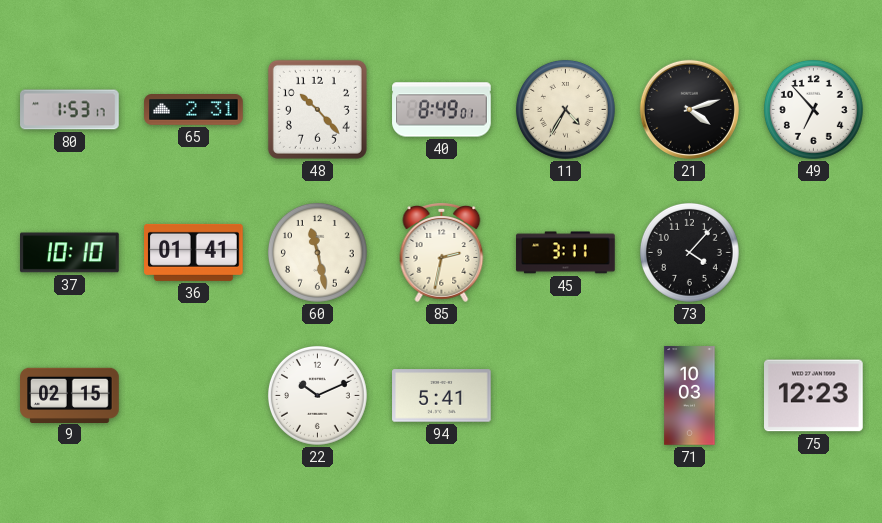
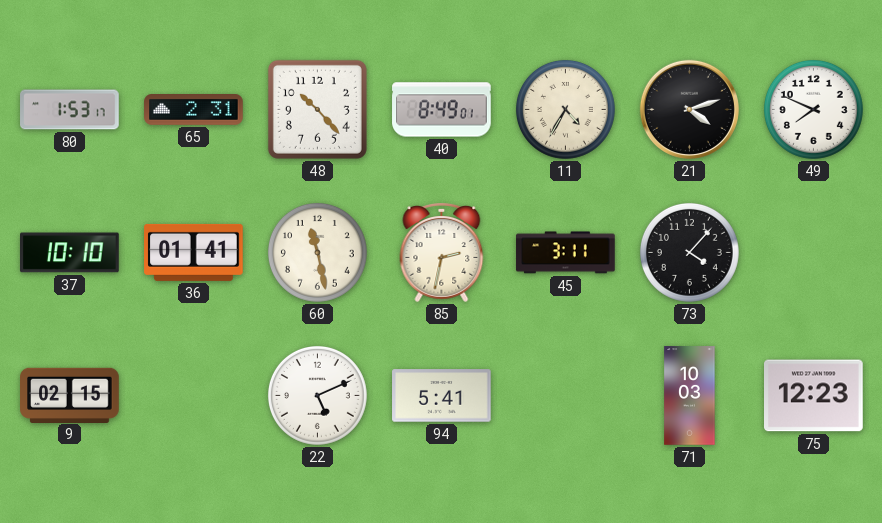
49: 6:53 -> 7:49 (813, 109)
22: 10:11 -> 5:11 (317, 395)
